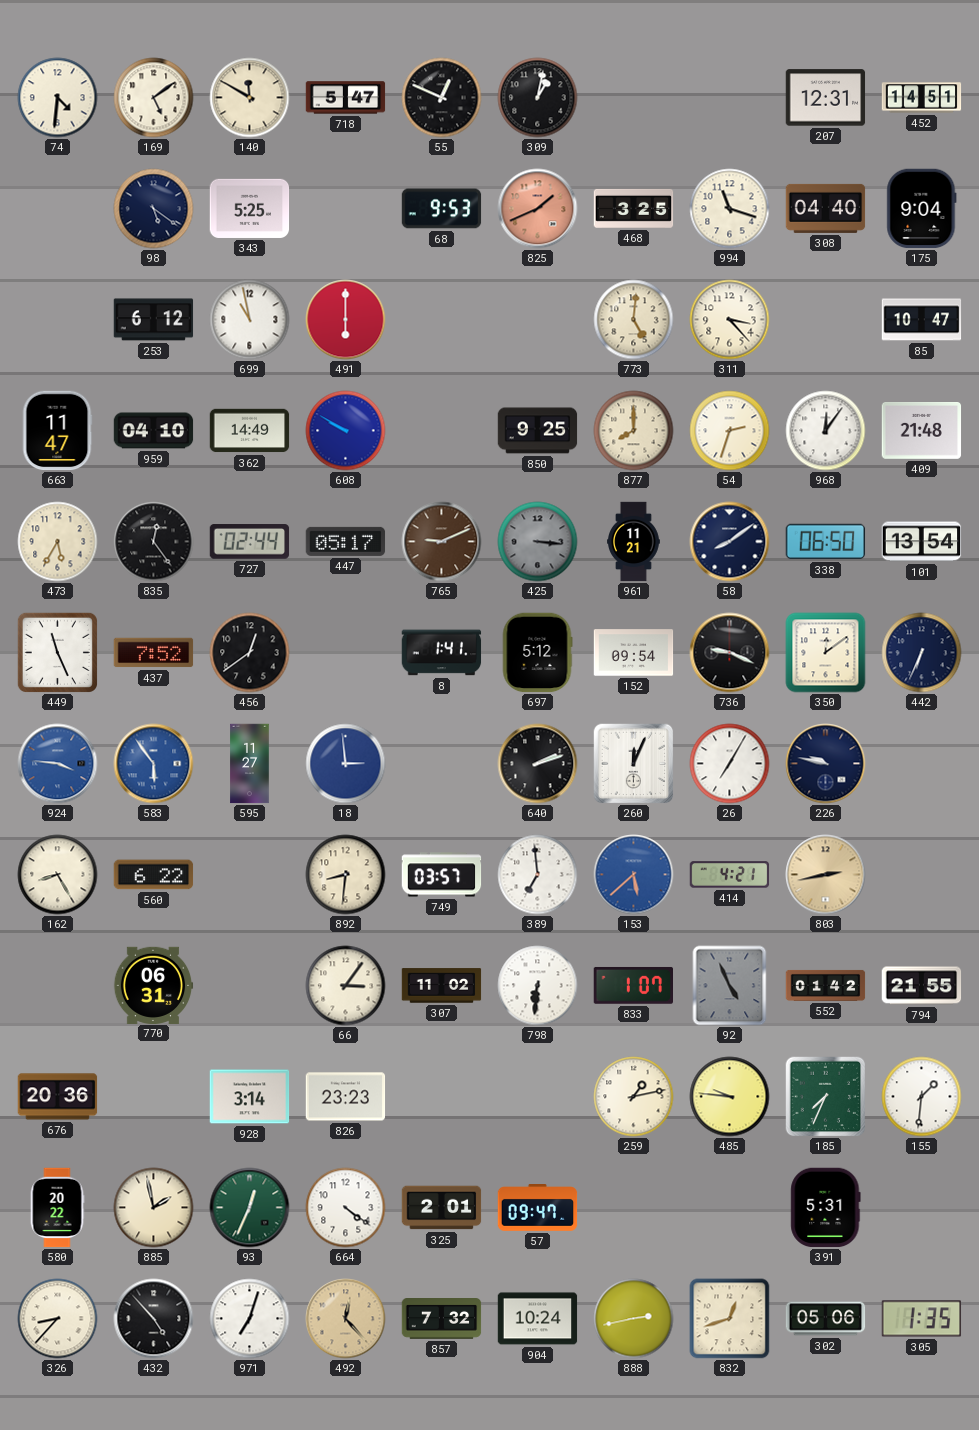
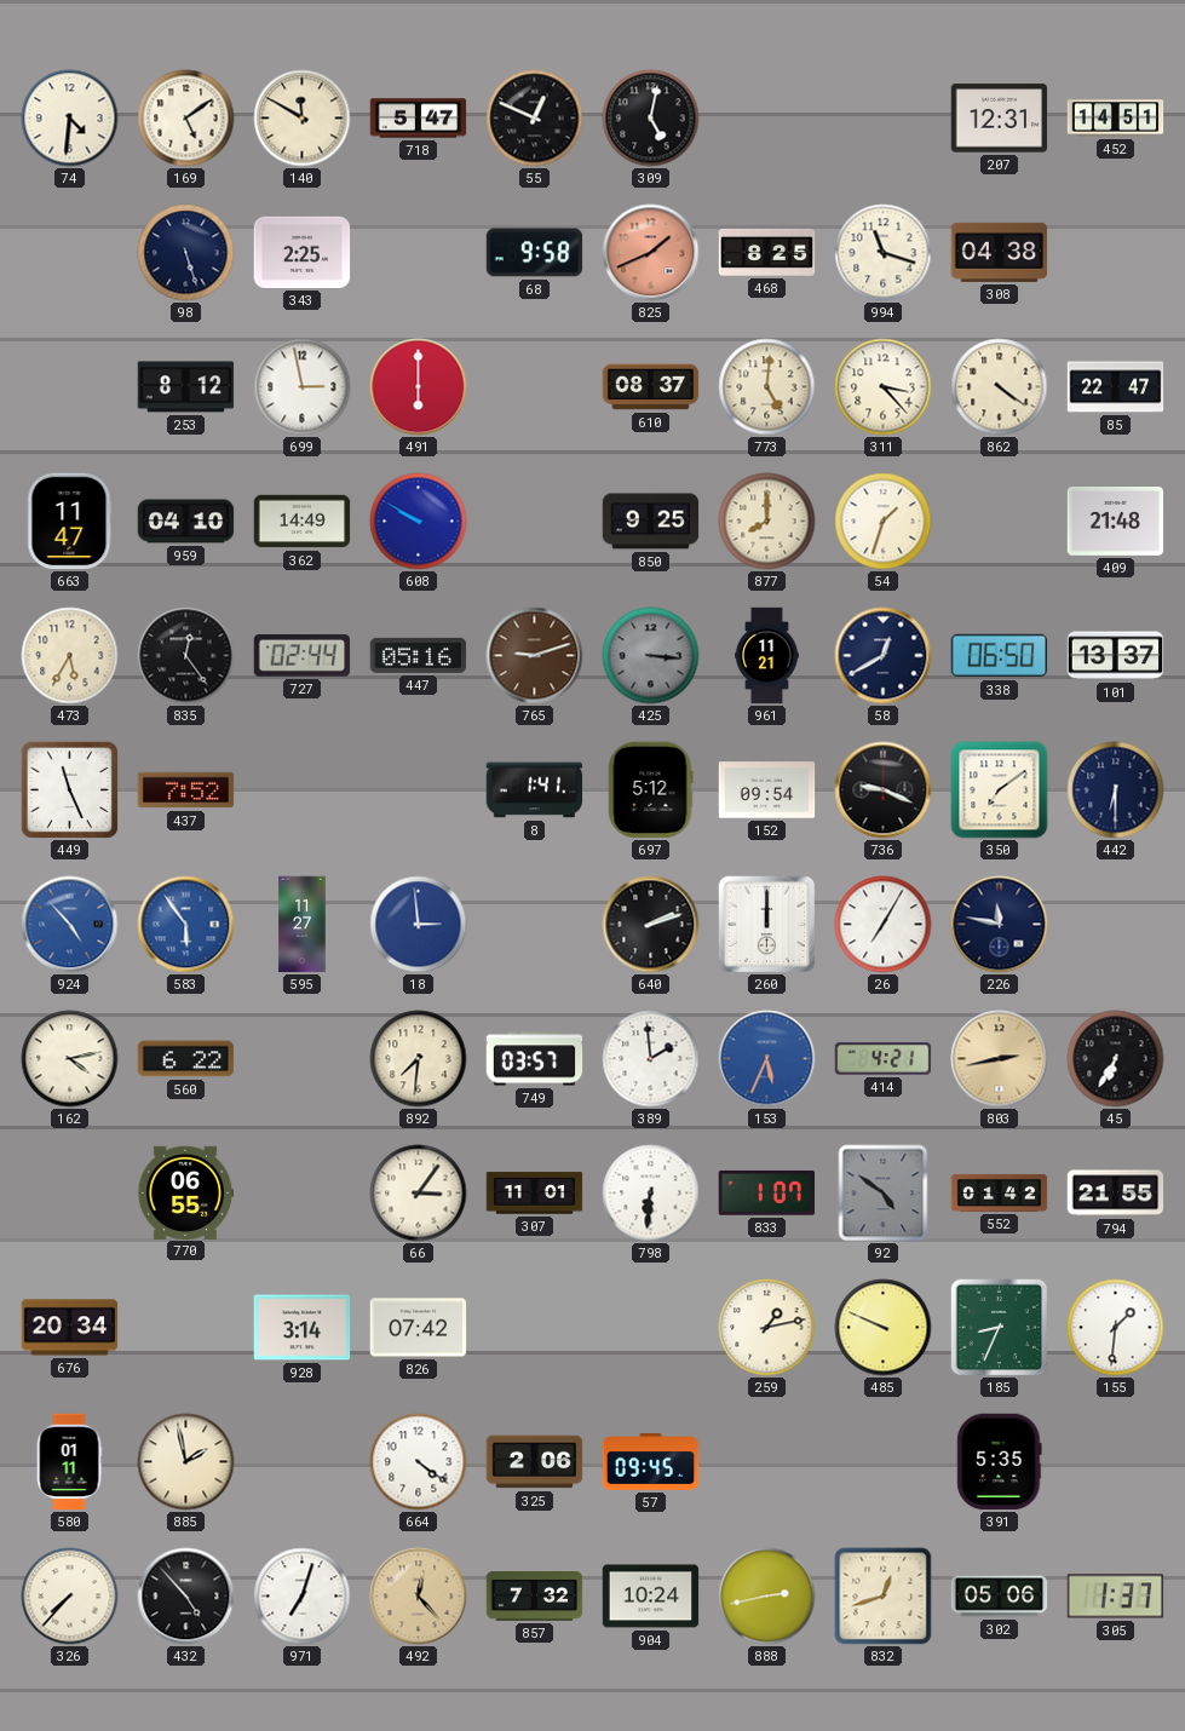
309: 1:02 -> 5:02 (651, 119)
98: 5:21 -> 5:27 (186, 253)
343: 5:25 -> 2:25 (303, 252)
68: 9:53 -> 9:58 (535, 253)
468: 3:25 -> 8:25 (767, 252)
308: 04:40 -> 04:38 (1000, 252)
175: 9:04 -> none (922, 209)
253: 6:12 -> 8:12 (186, 387)
699: 10:58 -> 2:58 (303, 387)
610: none -> 08:37 (651, 387)
862: none -> 4:21 (1000, 387)
85: 10:47 -> 22:47 (1116, 387)
54: 2:33 -> 1:33 (884, 522)
968: 12:06 -> none (826, 431)
447: 05:17 -> 05:16 (419, 655)
765: 9:11 -> 9:12 (535, 656)
58: 8:09 -> 12:40 (884, 656)
101: 13:54 -> 13:37 (1116, 656)
456: 12:39 -> none (250, 653)
350: 12:09 -> 7:09 (1000, 790)
442: 6:34 -> 6:30 (1116, 790)
924: 3:46 -> 4:53 (70, 925)
260: 12:04 -> 12:00 (767, 925)
226: 9:47 -> 11:47 (1000, 925)
162: 8:25 -> 4:13 (70, 1059)
892: 8:31 -> 7:31 (419, 1059)
389: 6:59 -> 1:59 (651, 1059)
153: 5:38 -> 5:34 (767, 1059)
45: none -> 6:35 (1116, 1059)
770: 06:31 -> 06:55 (185, 1192)
307: 11:02 -> 11:01 (535, 1194)
92: 4:56 -> 4:51 (884, 1194)
676: 20:36 -> 20:34 (70, 1328)
826: 23:23 -> 07:42 (419, 1328)
485: 9:46 -> 9:49 (884, 1328)
185: 7:34 -> 8:34 (1000, 1328)
580: 20:22 -> 01:11 (69, 1462)
93: 12:34 -> none (250, 1208)
325: 2:01 -> 2:06 (535, 1462)
57: 09:47 -> 09:45 (651, 1462)
391: 5:31 -> 5:35 (1000, 1462)
326: 8:37 -> 7:37 (70, 1597)
305: 1:35 -> 1:37 (1116, 1597)
